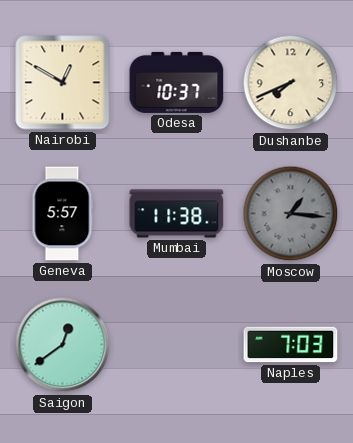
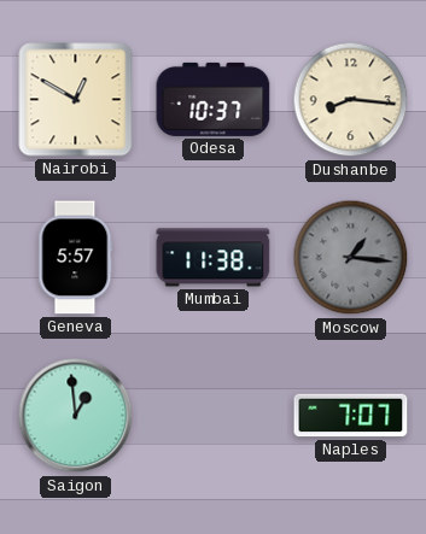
Dushanbe: 7:41 -> 8:16 (351, 100)
Saigon: 12:39 -> 12:59 (76, 416)
Naples: 7:03 -> 7:07 (351, 416)
